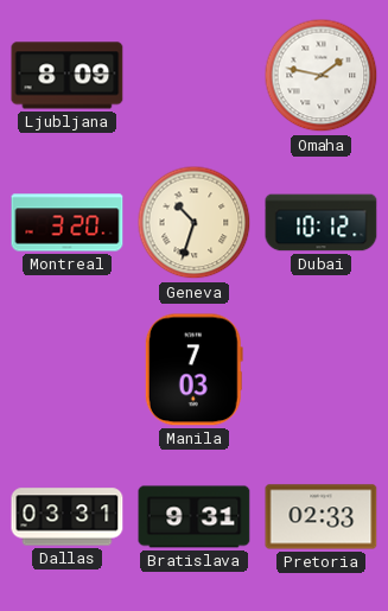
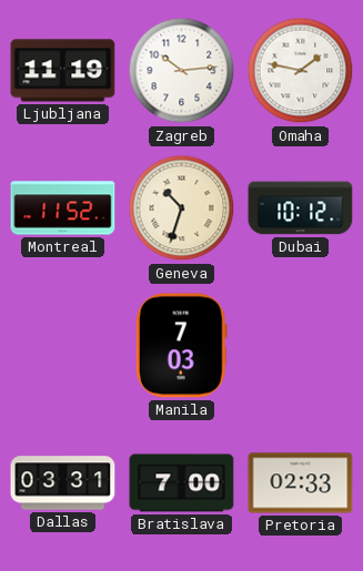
Ljubljana: 8:09 -> 11:19 (63, 71)
Zagreb: none -> 10:14 (182, 71)
Montreal: 3:20 -> 11:52 (63, 208)
Bratislava: 9:31 -> 7:00 (182, 483)
